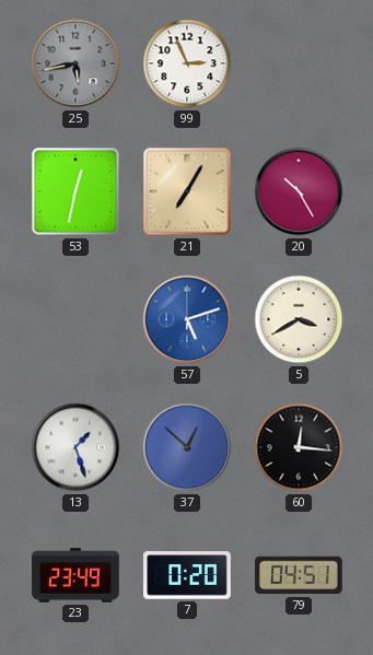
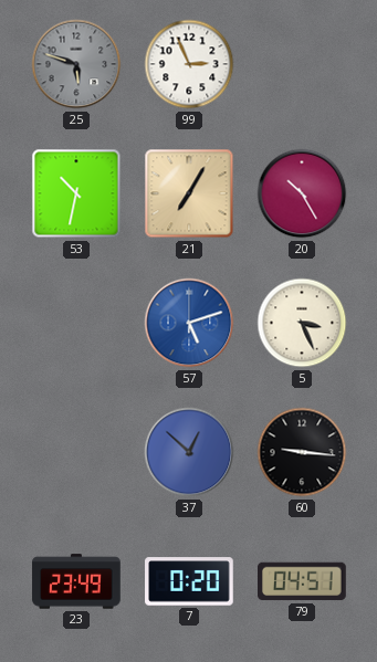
25: 5:43 -> 5:48 (76, 64)
53: 12:32 -> 10:32 (76, 193)
5: 3:40 -> 3:26 (302, 323)
13: 1:27 -> none (75, 447)
60: 12:16 -> 9:16 (302, 452)
